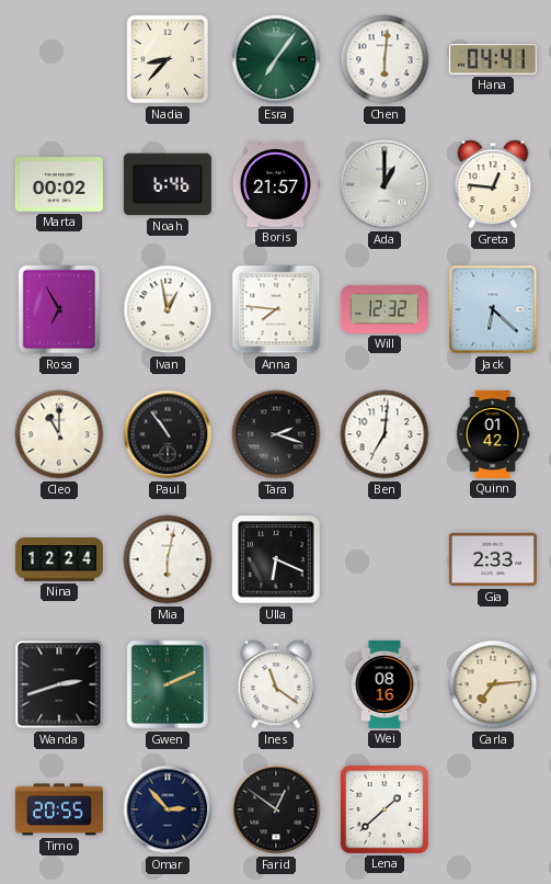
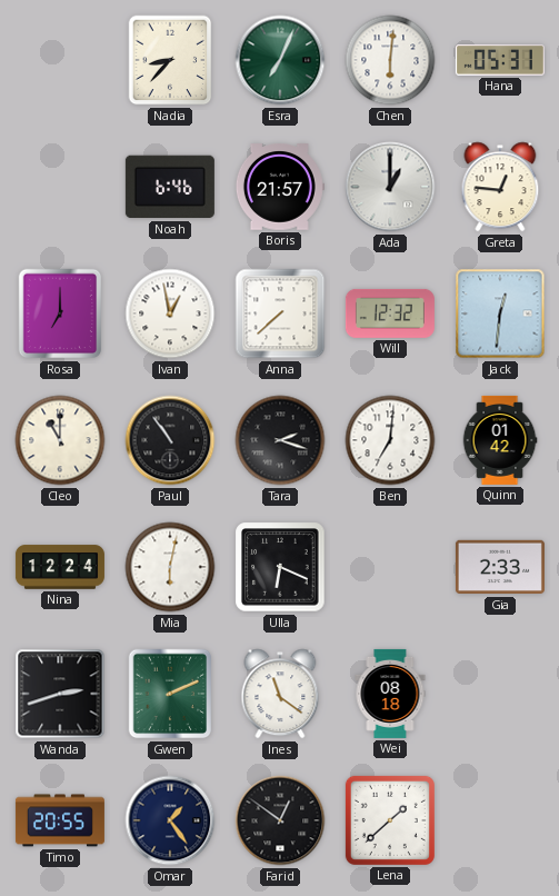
Esra: 7:06 -> 7:04 (280, 60)
Hana: 04:41 -> 05:31 (500, 60)
Marta: 00:02 -> none (59, 184)
Rosa: 6:55 -> 7:00 (60, 313)
Anna: 7:46 -> 7:38 (280, 313)
Jack: 6:22 -> 12:31 (500, 313)
Wei: 08:16 -> 08:18 (390, 694)
Carla: 7:14 -> none (493, 684)
Omar: 2:53 -> 1:24 (170, 820)
